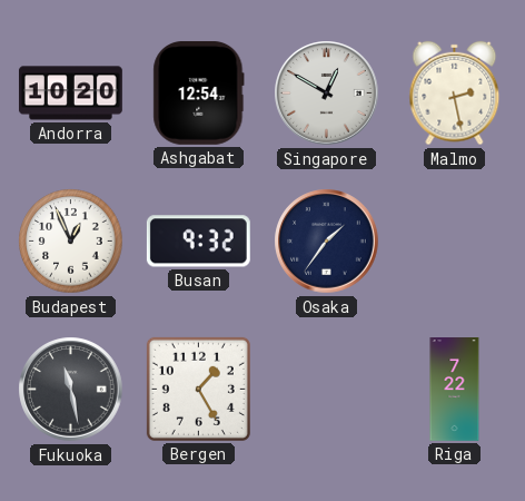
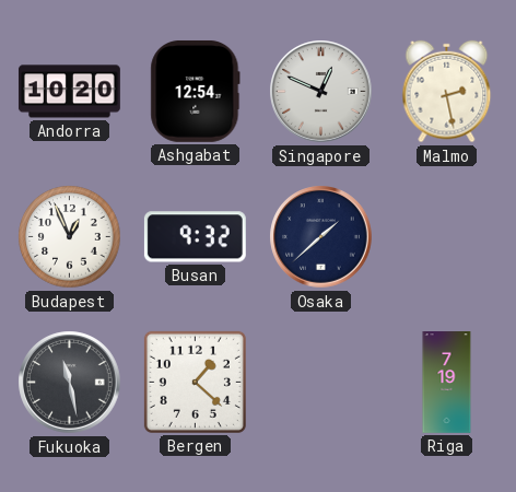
Singapore: 12:50 -> 12:49 (321, 92)
Osaka: 1:36 -> 1:38 (321, 237)
Bergen: 1:25 -> 1:22 (195, 382)
Riga: 7:22 -> 7:19 (447, 383)
